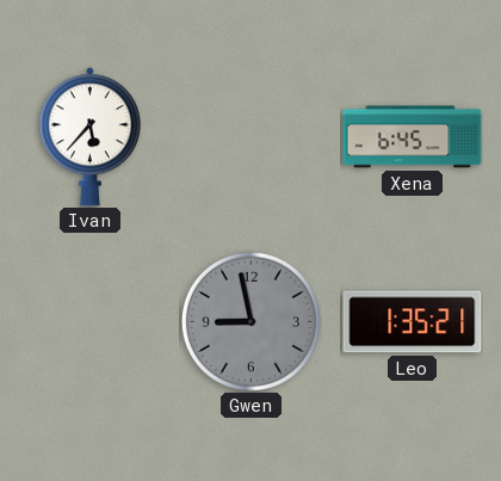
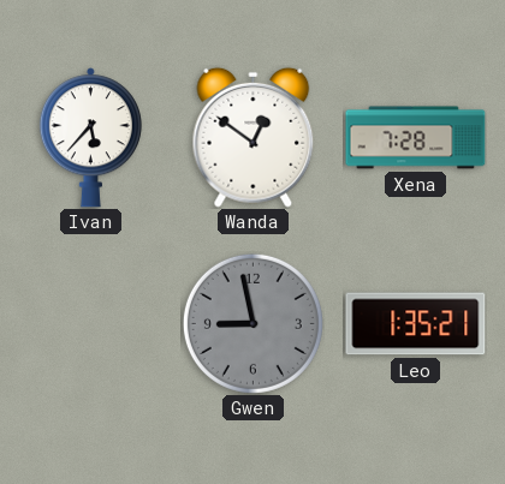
Wanda: none -> 12:51 (254, 137)
Xena: 6:45 -> 7:28 (416, 138)
